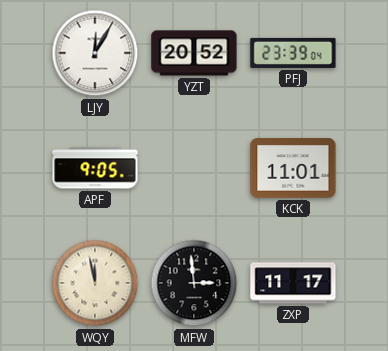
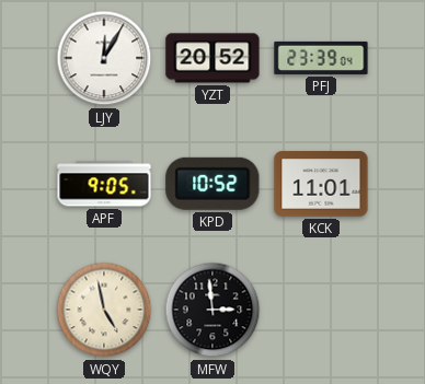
KPD: none -> 10:52 (213, 184)
WQY: 11:58 -> 4:58 (104, 310)
ZXP: 11:17 -> none (293, 283)
